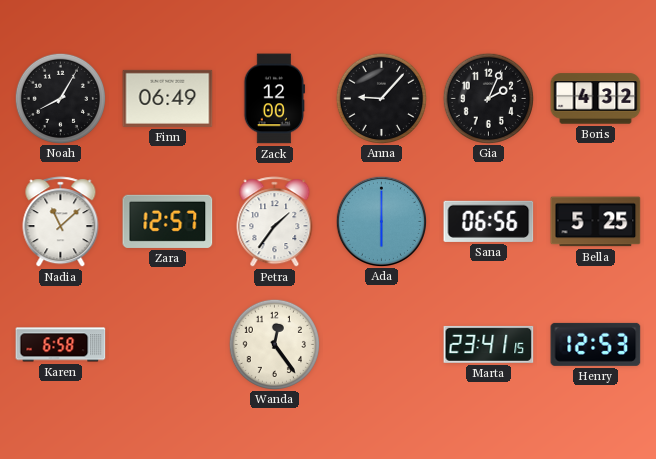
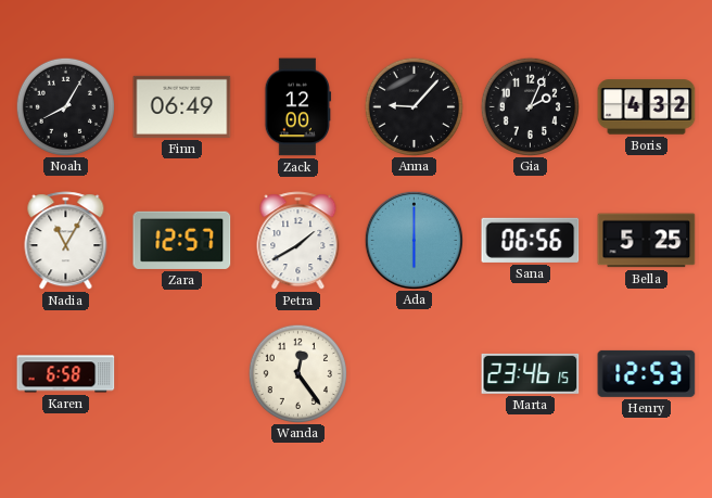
Nadia: 11:08 -> 11:05 (66, 241)
Petra: 1:36 -> 1:40 (298, 241)
Marta: 23:41 -> 23:46 (531, 373)
